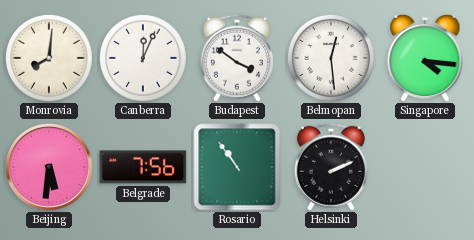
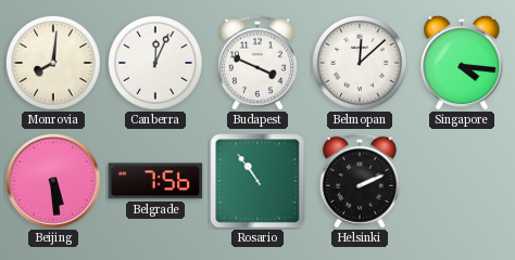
Budapest: 3:51 -> 3:49 (257, 63)
Belmopan: 12:29 -> 12:08 (360, 63)
Beijing: 5:31 -> 5:29 (54, 182)
